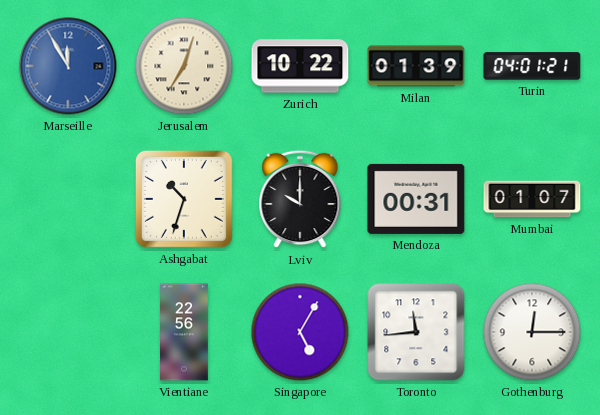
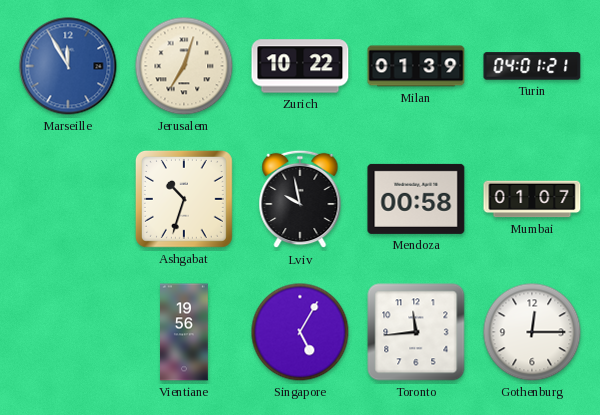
Lviv: 10:00 -> 9:58 (300, 199)
Mendoza: 00:31 -> 00:58 (416, 199)
Vientiane: 22:56 -> 19:56 (185, 332)
